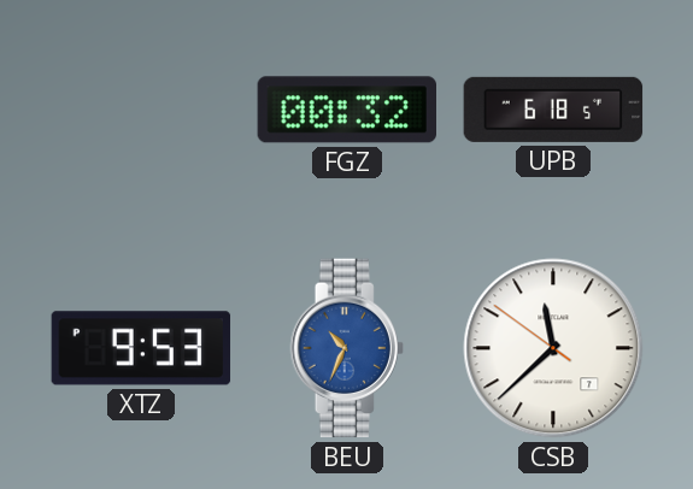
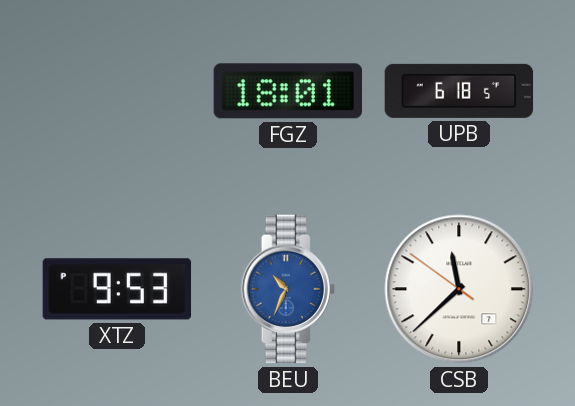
FGZ: 00:32 -> 18:01 (287, 91)
